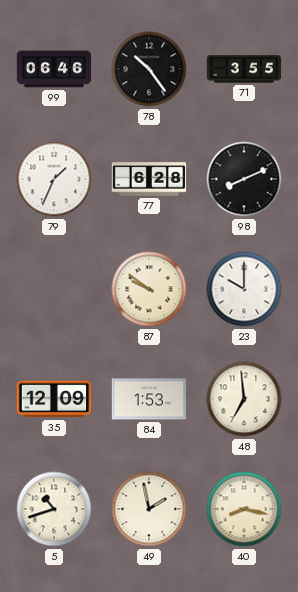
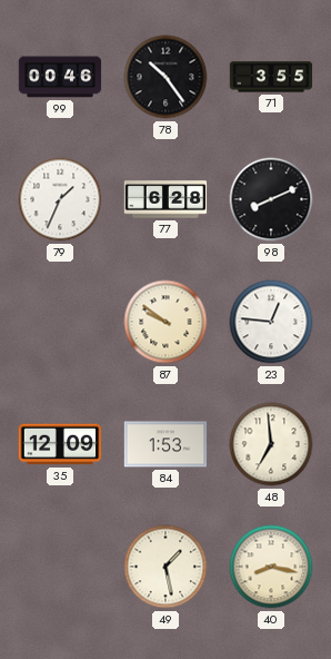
99: 06:46 -> 00:46 (60, 77)
23: 10:00 -> 12:46 (271, 322)
5: 10:42 -> none (54, 509)
49: 1:58 -> 1:28 (165, 567)
